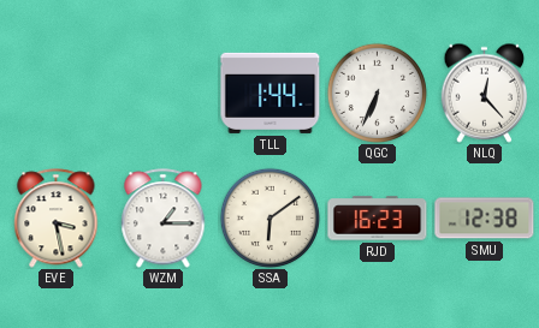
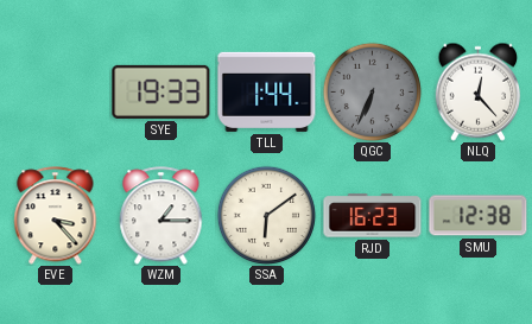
SYE: none -> 19:33 (161, 91)
QGC dial: white -> grey (372, 91)
EVE: 3:28 -> 3:23 (56, 216)
